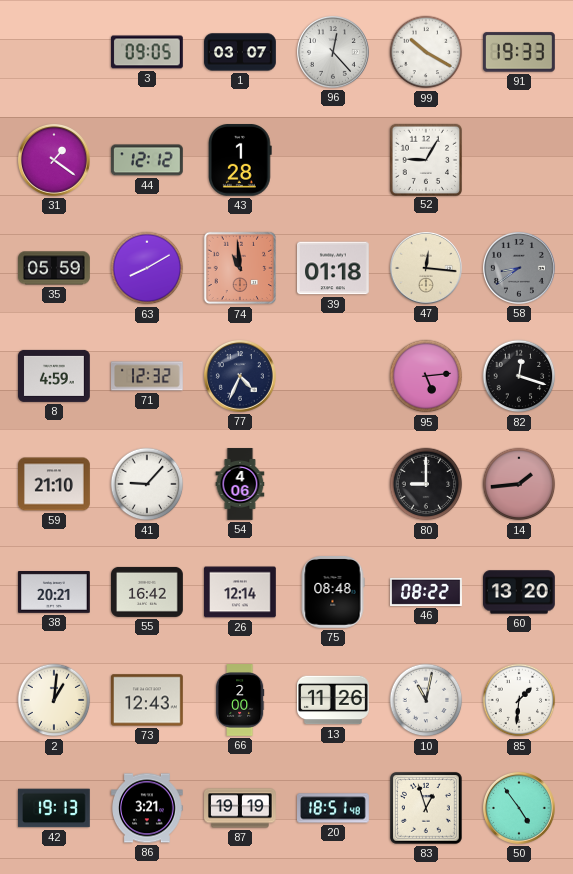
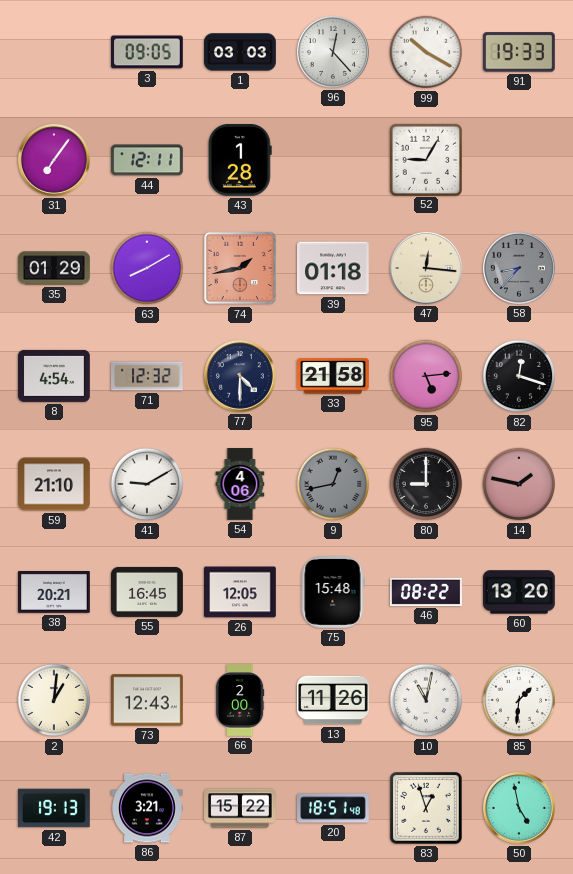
1: 03:07 -> 03:03 (240, 52)
31: 1:21 -> 7:06 (54, 160)
44: 12:12 -> 12:11 (147, 160)
35: 05:59 -> 01:29 (55, 268)
74: 10:59 -> 1:43 (240, 268)
58: 8:39 -> 8:37 (519, 268)
8: 4:59 -> 4:54 (55, 376)
77: 4:34 -> 4:30 (240, 376)
33: none -> 21:58 (334, 376)
41: 9:07 -> 9:10 (147, 484)
9: none -> 12:43 (333, 484)
14: 1:44 -> 1:47 (519, 484)
55: 16:42 -> 16:45 (148, 592)
26: 12:14 -> 12:05 (241, 592)
75: 08:48 -> 15:48 (333, 593)
87: 19:19 -> 15:22 (240, 808)
50: 4:54 -> 4:58 (519, 808)
